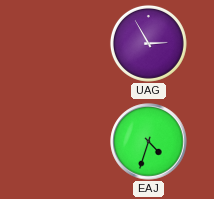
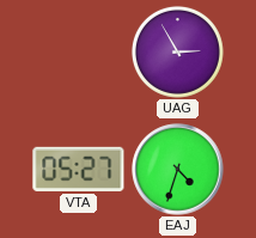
VTA: none -> 05:27 (79, 169)
